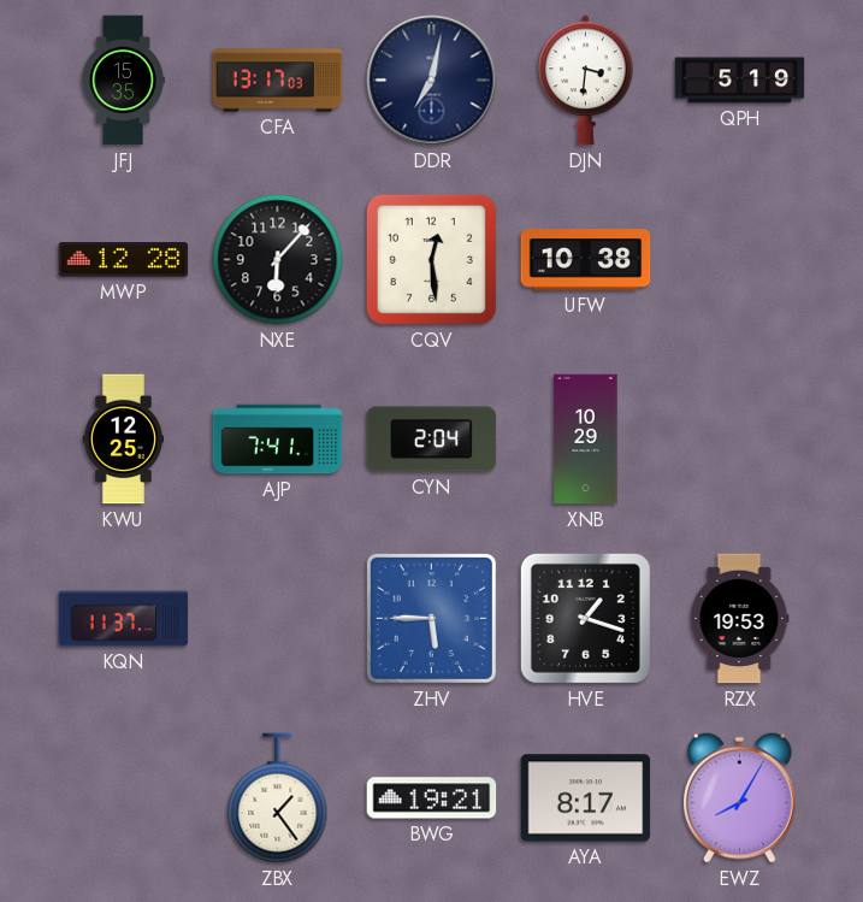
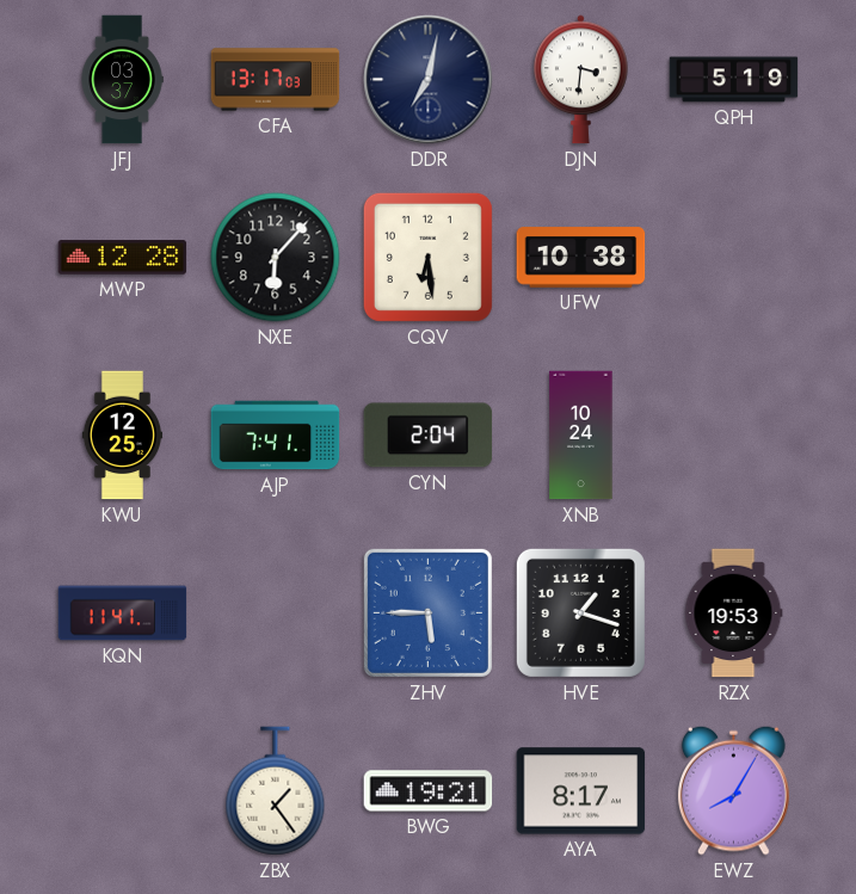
JFJ: 15:35 -> 03:37 (122, 80)
CQV: 12:29 -> 6:29 (427, 257)
XNB: 10:29 -> 10:24 (581, 436)
KQN: 11:37 -> 11:41 (123, 614)
